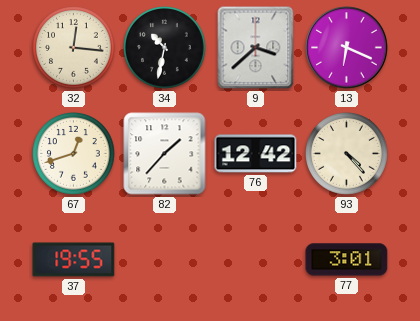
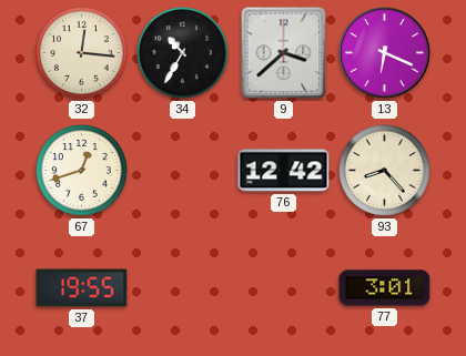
34: 10:32 -> 10:35 (183, 53)
82: 1:37 -> none (165, 154)
93: 4:23 -> 8:23 (385, 171)
